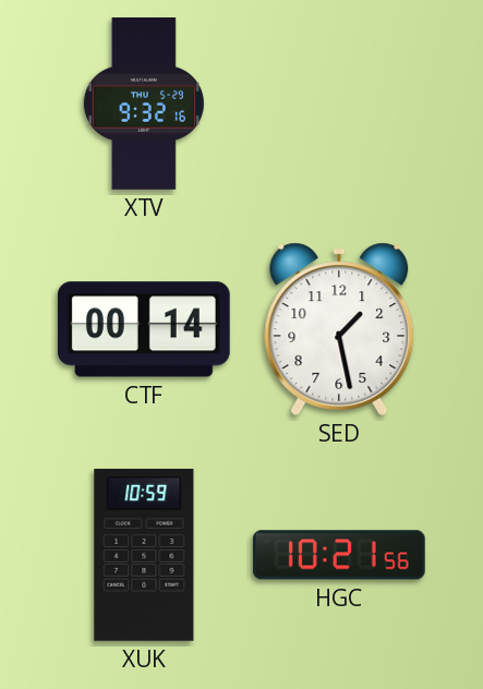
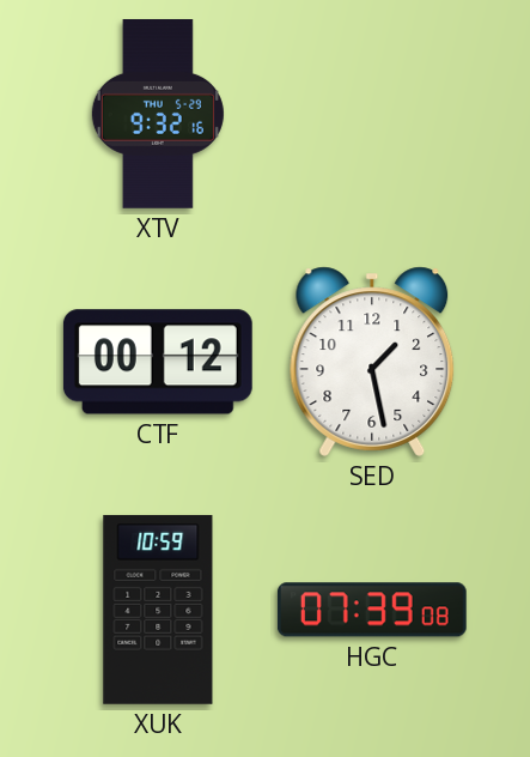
CTF: 00:14 -> 00:12 (158, 362)
HGC: 10:21 -> 07:39 (372, 610)
